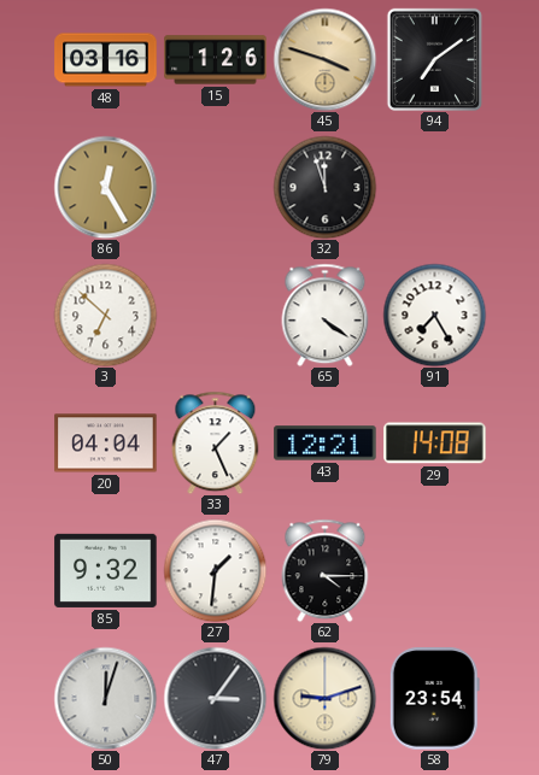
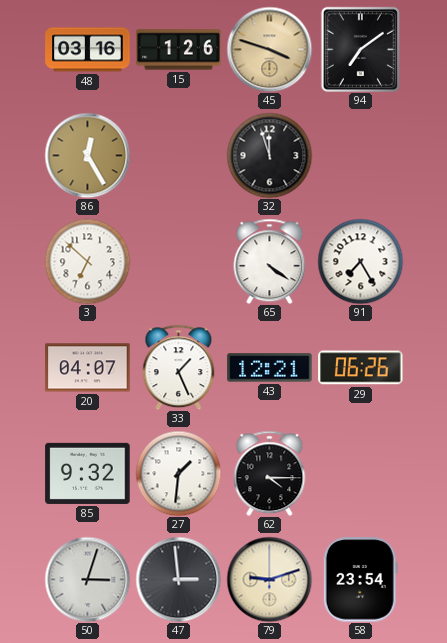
20: 04:04 -> 04:07 (88, 368)
29: 14:08 -> 06:26 (361, 368)
50: 12:03 -> 3:03 (87, 579)
47: 3:06 -> 2:59 (178, 579)
